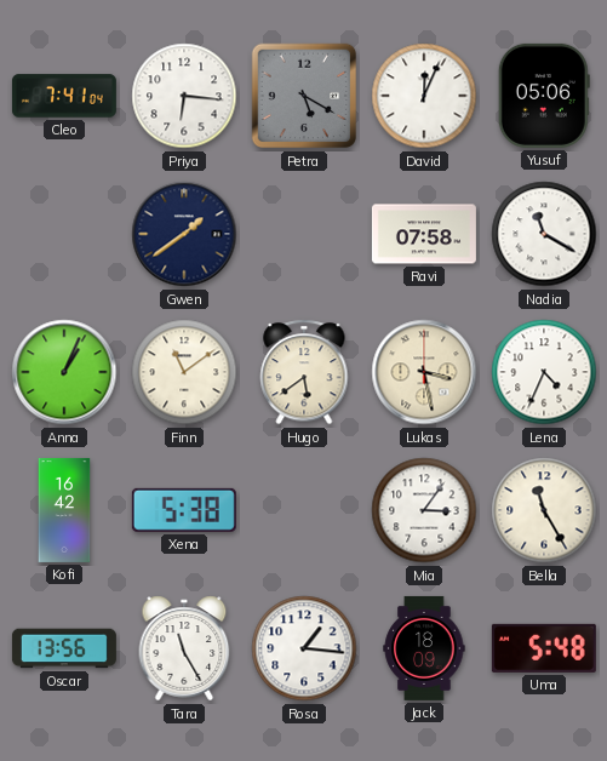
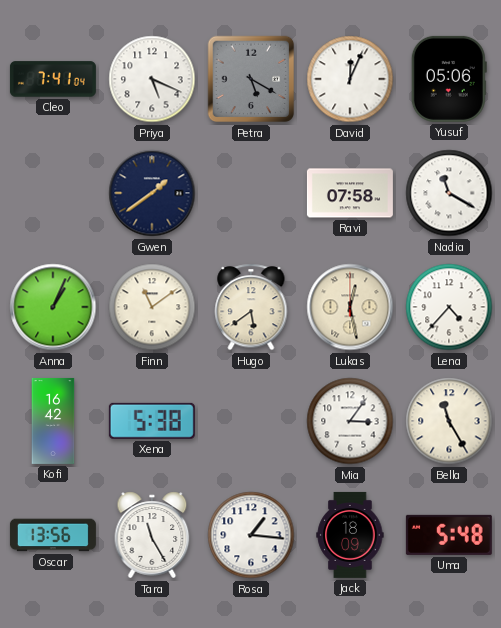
Priya: 6:16 -> 5:19 (152, 79)
Lukas: 3:28 -> 12:28 (350, 307)
Lena: 4:34 -> 4:37 (449, 307)
